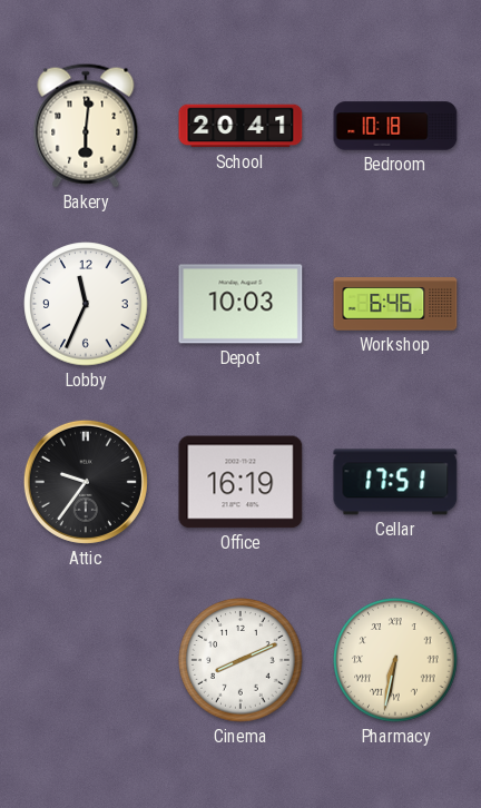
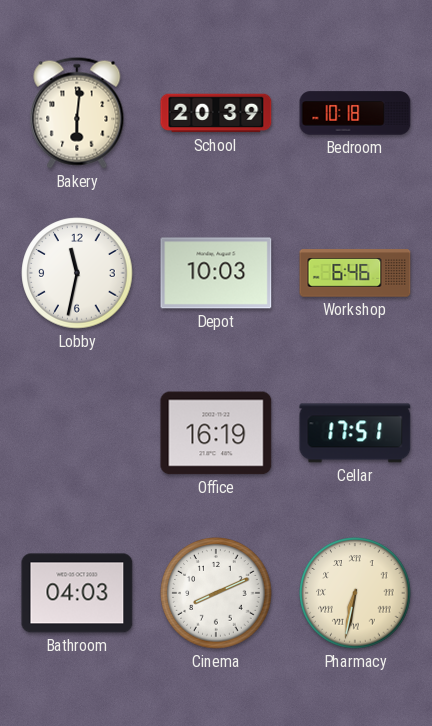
School: 20:41 -> 20:39 (216, 113)
Lobby: 11:34 -> 11:32 (77, 273)
Attic: 9:36 -> none (86, 482)
Bathroom: none -> 04:03 (77, 593)
